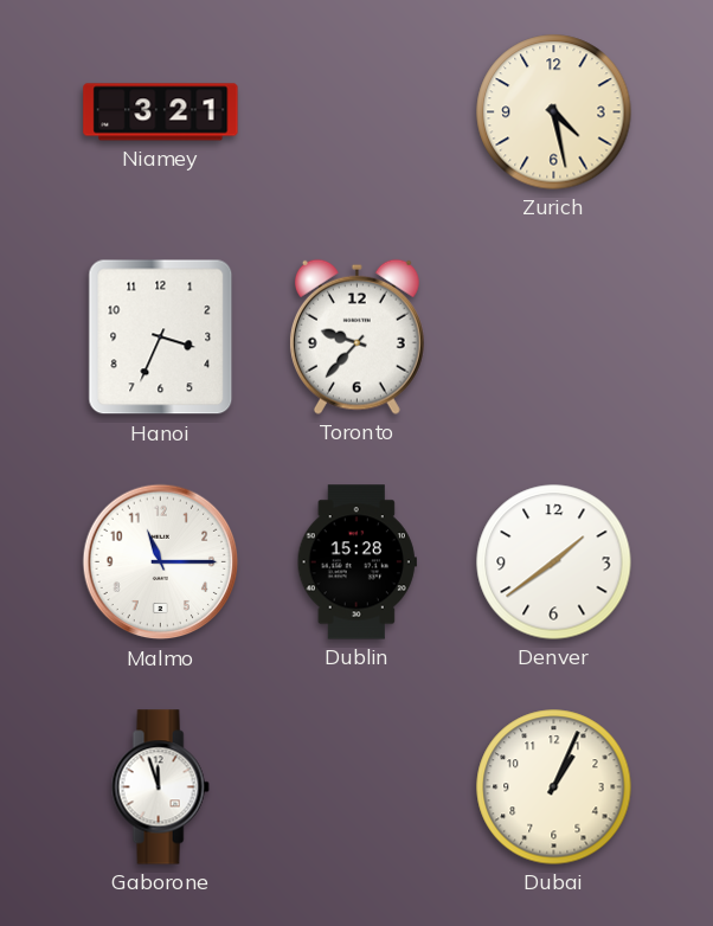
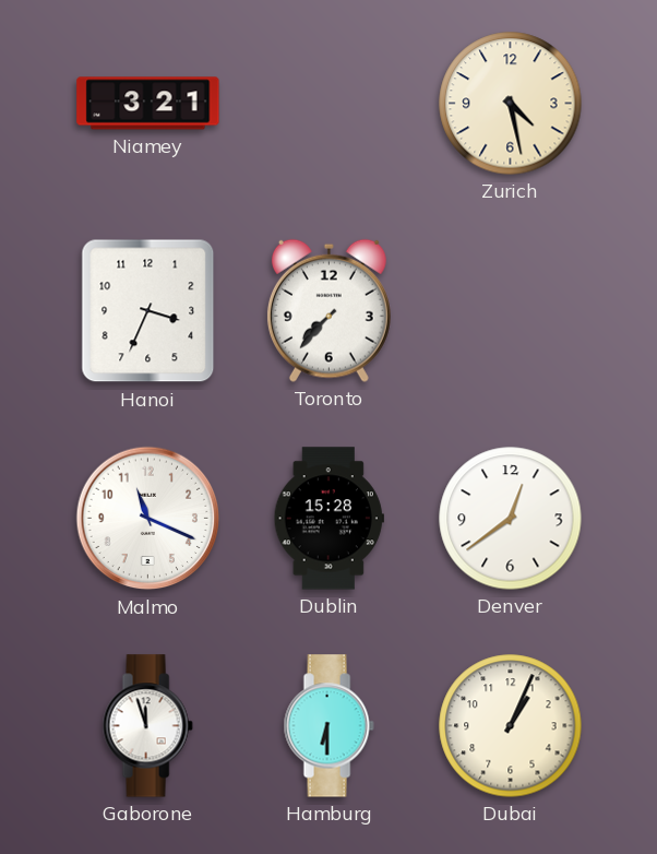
Toronto: 9:37 -> 7:37 (329, 310)
Malmo: 11:15 -> 11:19 (148, 519)
Denver: 1:39 -> 12:39 (511, 519)
Hamburg: none -> 6:30 (329, 726)
